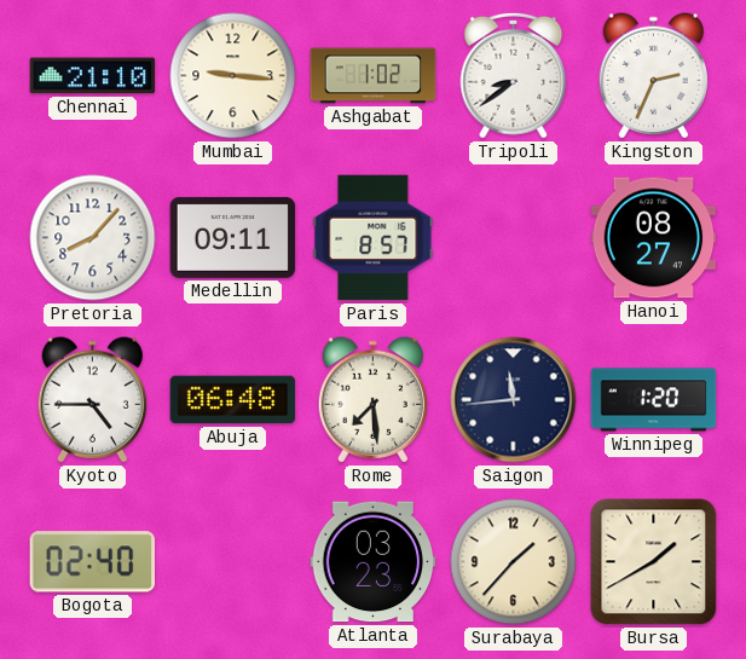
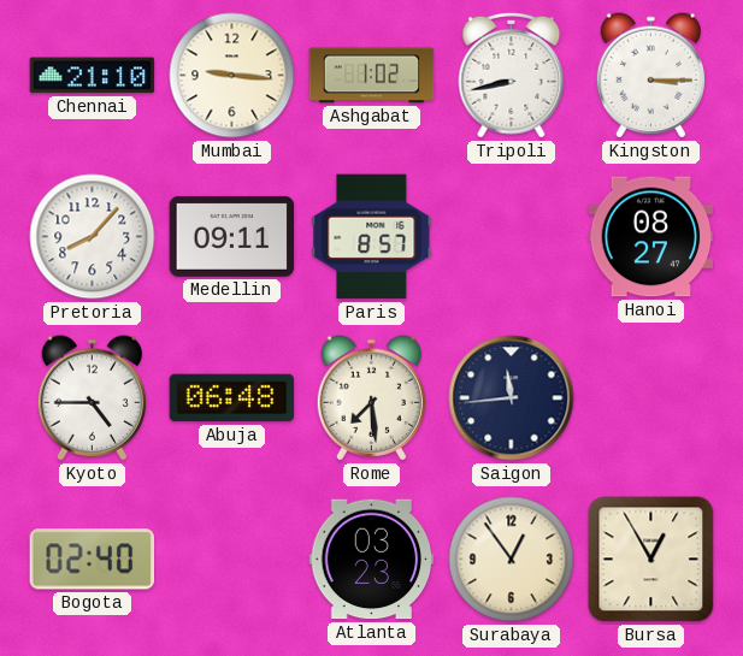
Tripoli: 8:39 -> 8:43 (512, 75)
Kingston: 2:34 -> 3:15 (650, 76)
Winnipeg: 1:20 -> none (654, 400)
Surabaya: 1:37 -> 12:54 (512, 560)
Bursa: 1:40 -> 12:55 (651, 560)
